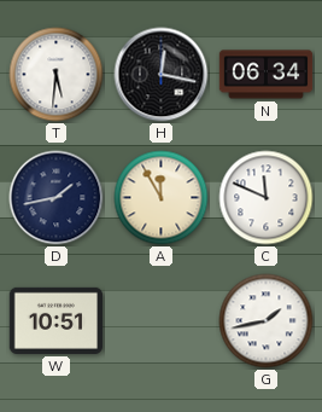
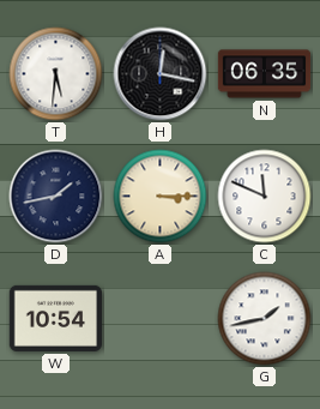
N: 06:34 -> 06:35 (265, 74)
A: 11:55 -> 3:15 (161, 197)
W: 10:51 -> 10:54 (55, 318)
